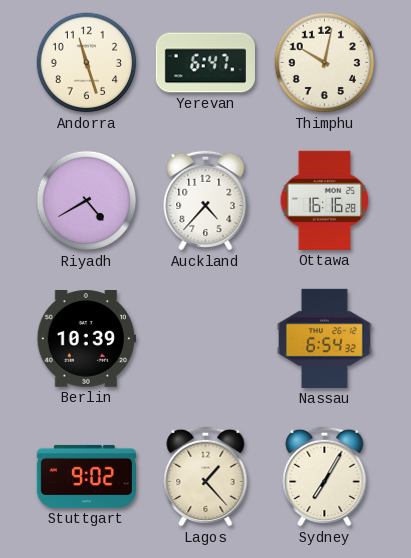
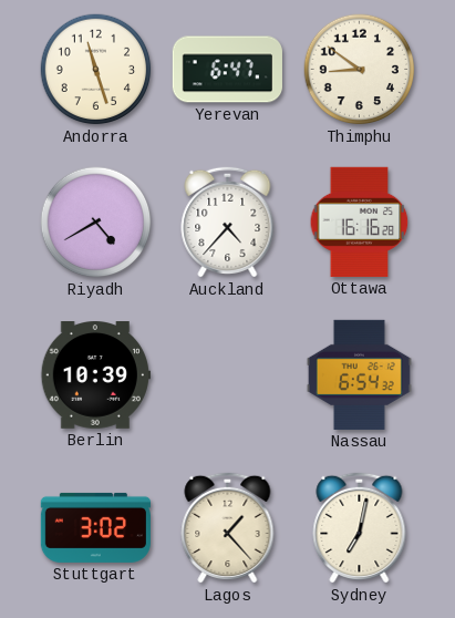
Thimphu: 10:02 -> 8:51 (360, 70)
Stuttgart: 9:02 -> 3:02 (95, 527)
Sydney: 7:05 -> 7:02 (360, 527)
